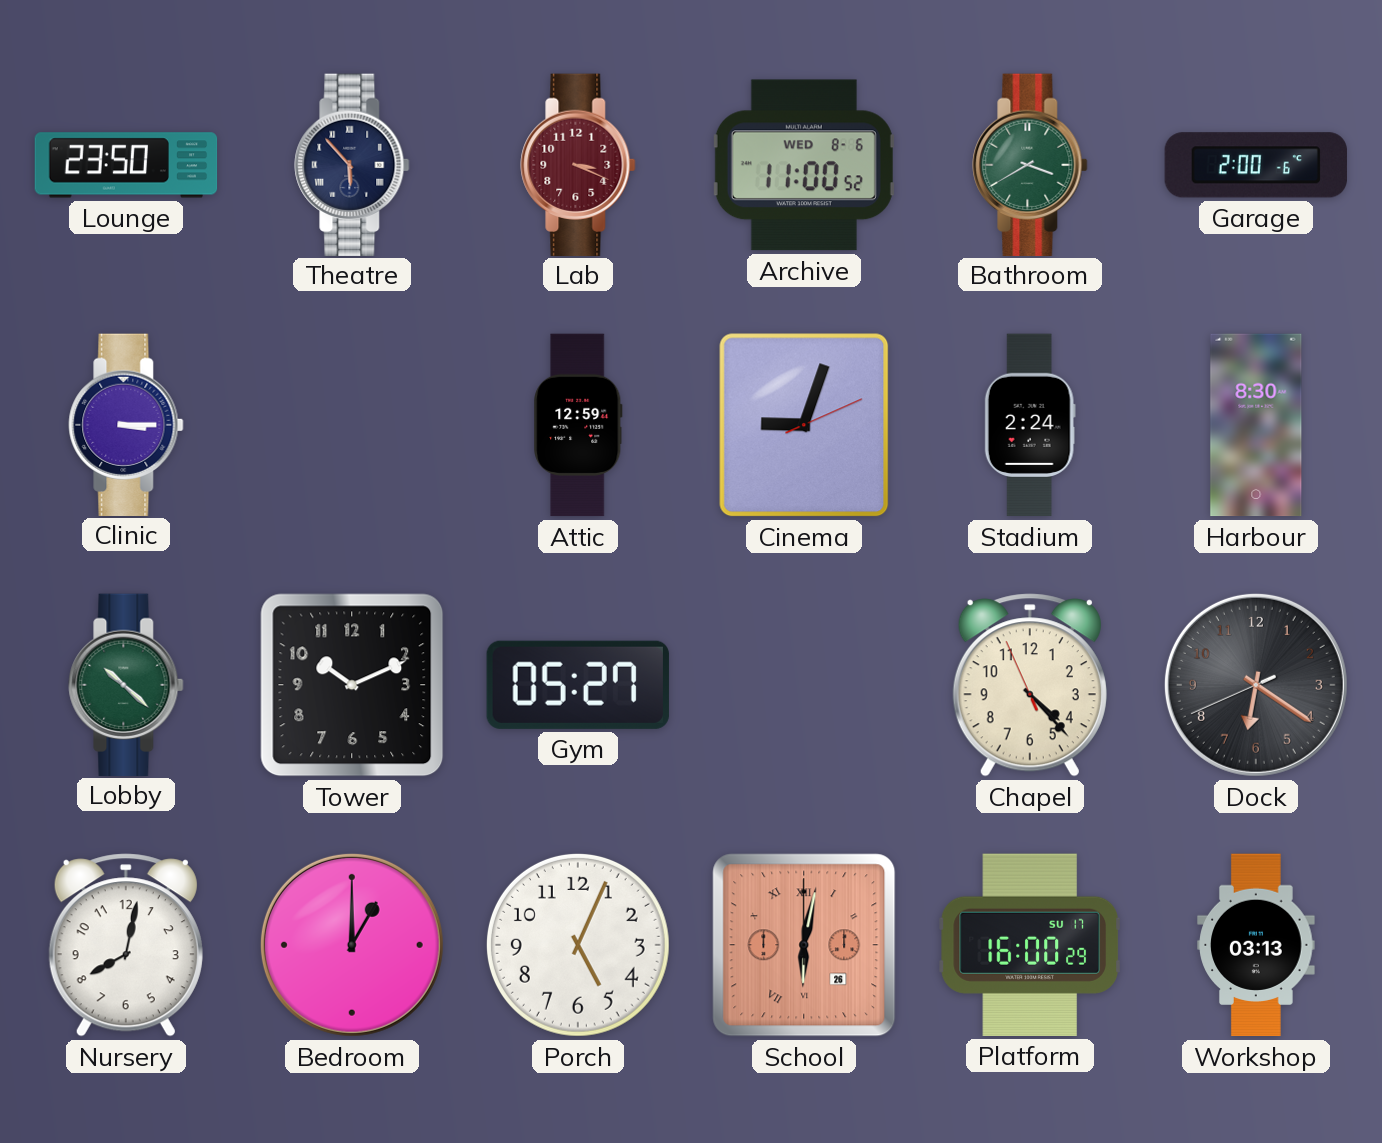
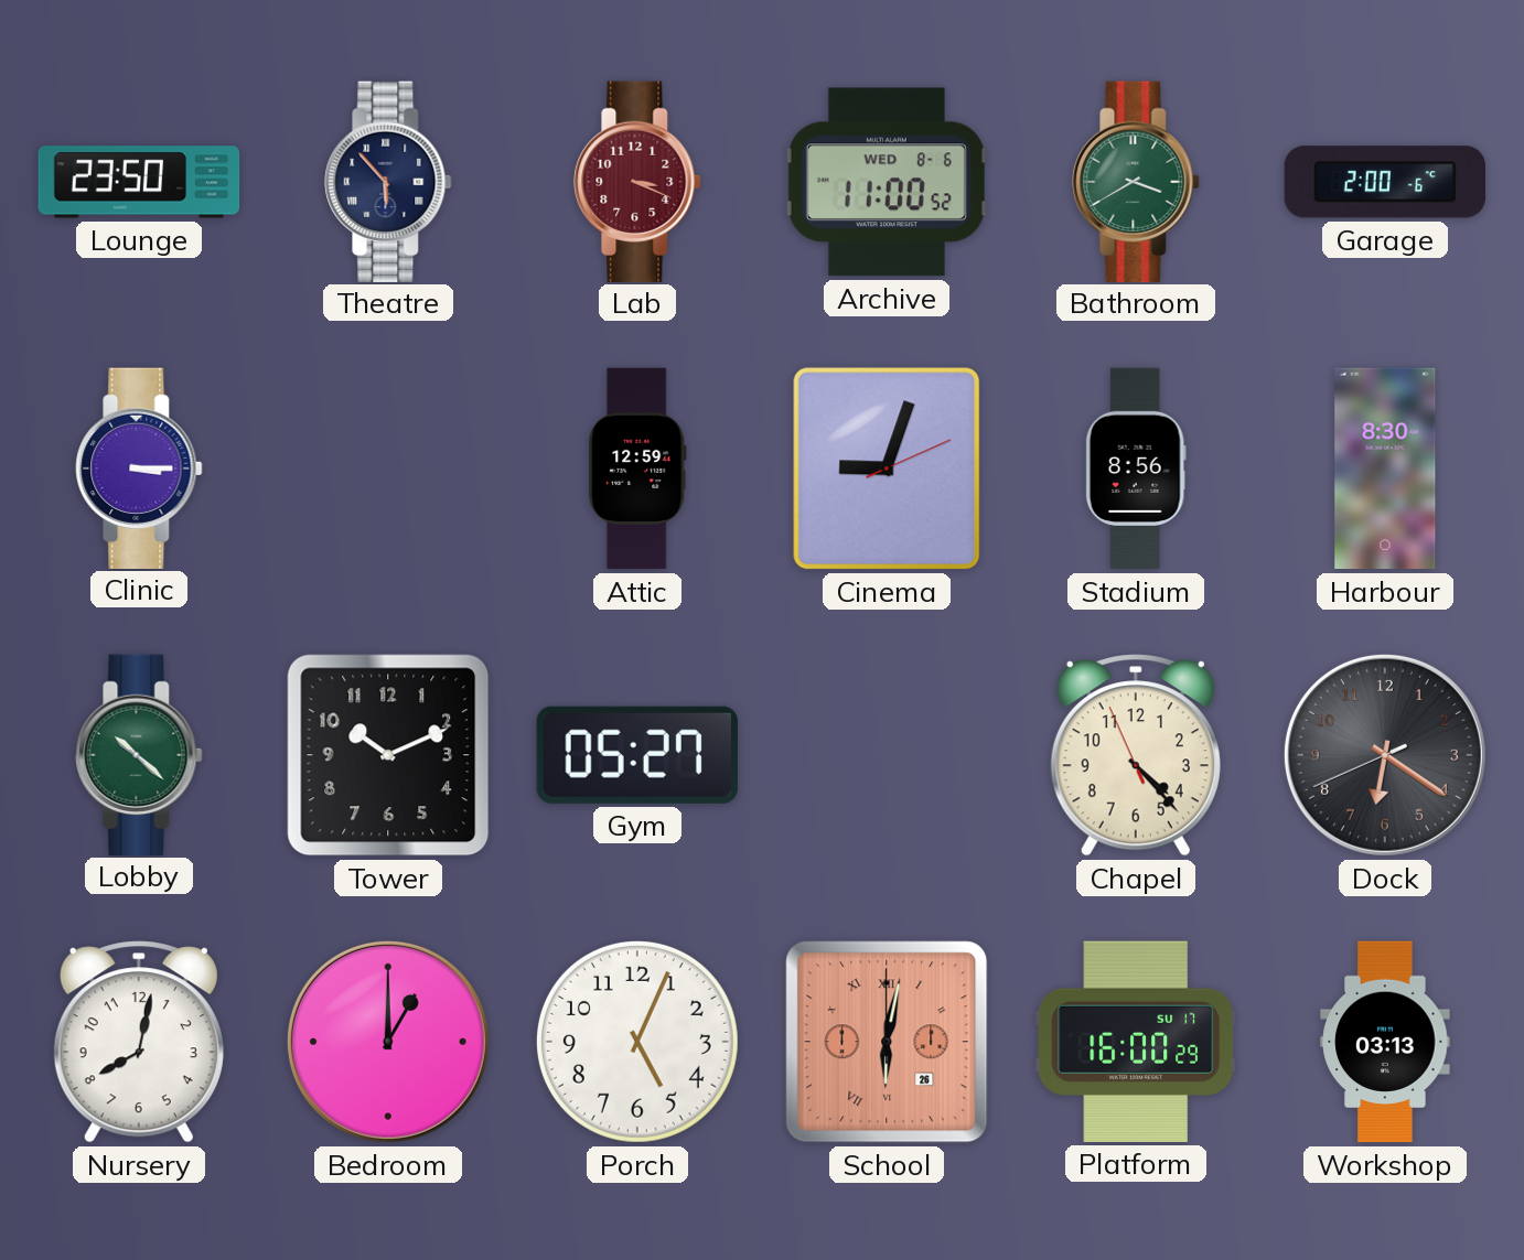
Stadium: 2:24 -> 8:56 (1136, 469)
